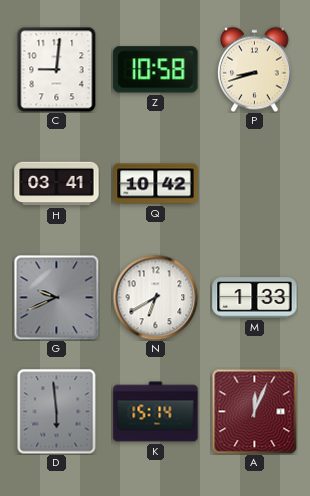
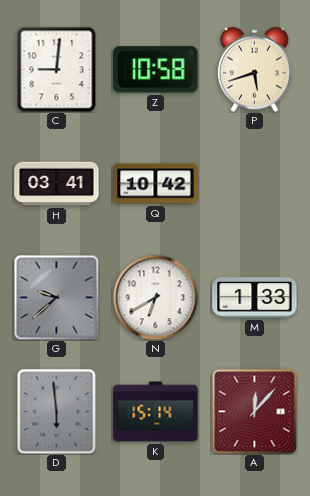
P: 8:42 -> 5:42 (255, 69)
G: 9:41 -> 9:38 (56, 297)
A: 12:04 -> 12:07 (254, 411)
